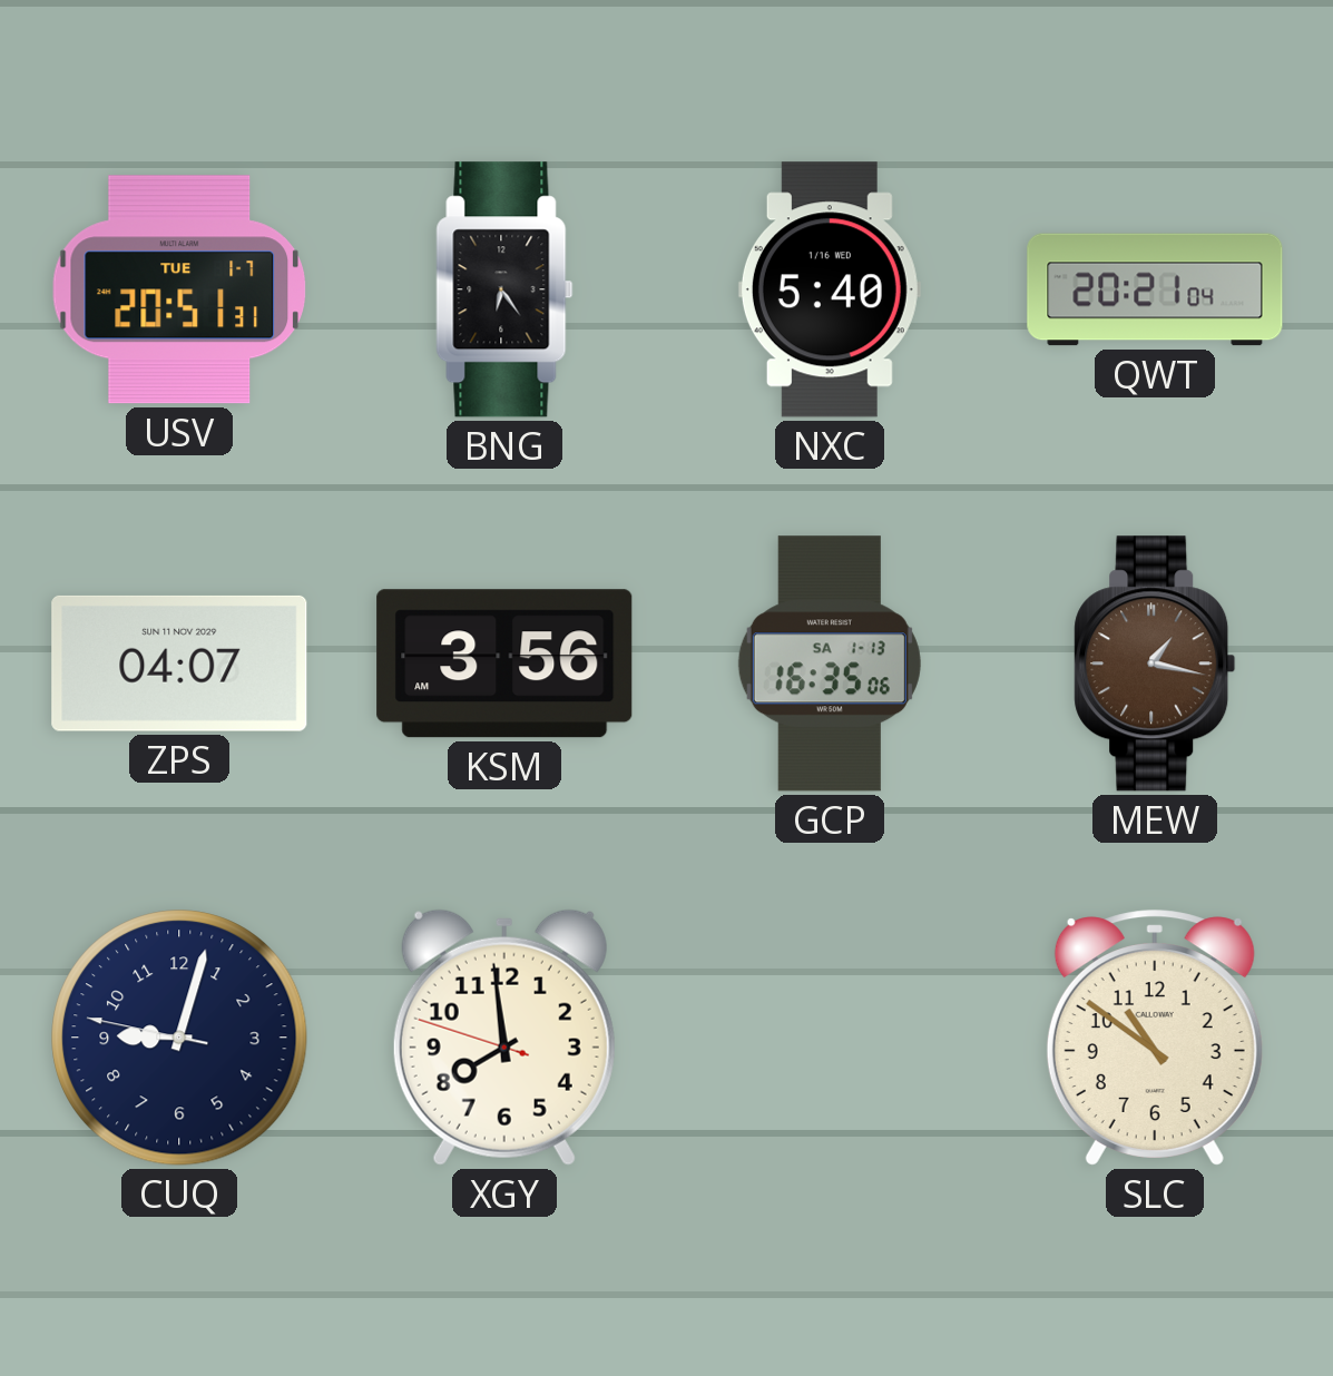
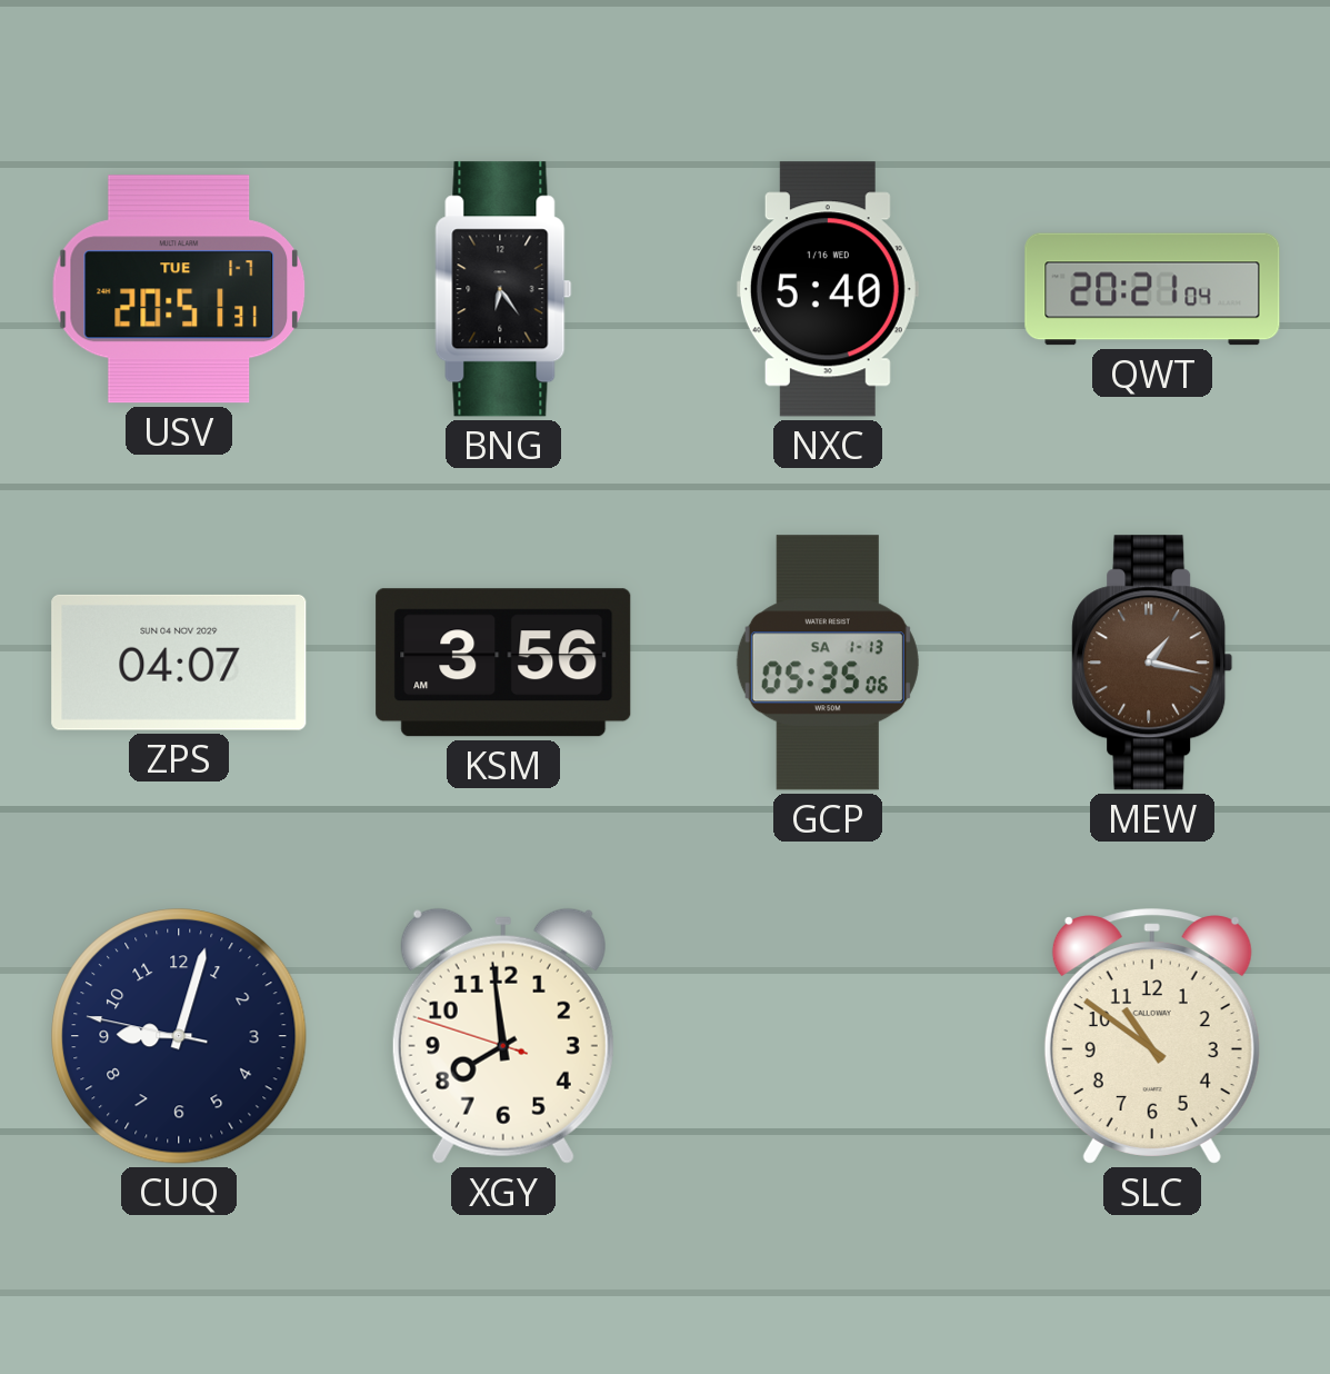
ZPS date: SUN 11 NOV 2029 -> SUN 04 NOV 2029 (179, 663)
GCP: 16:35 -> 05:35 (828, 663)
